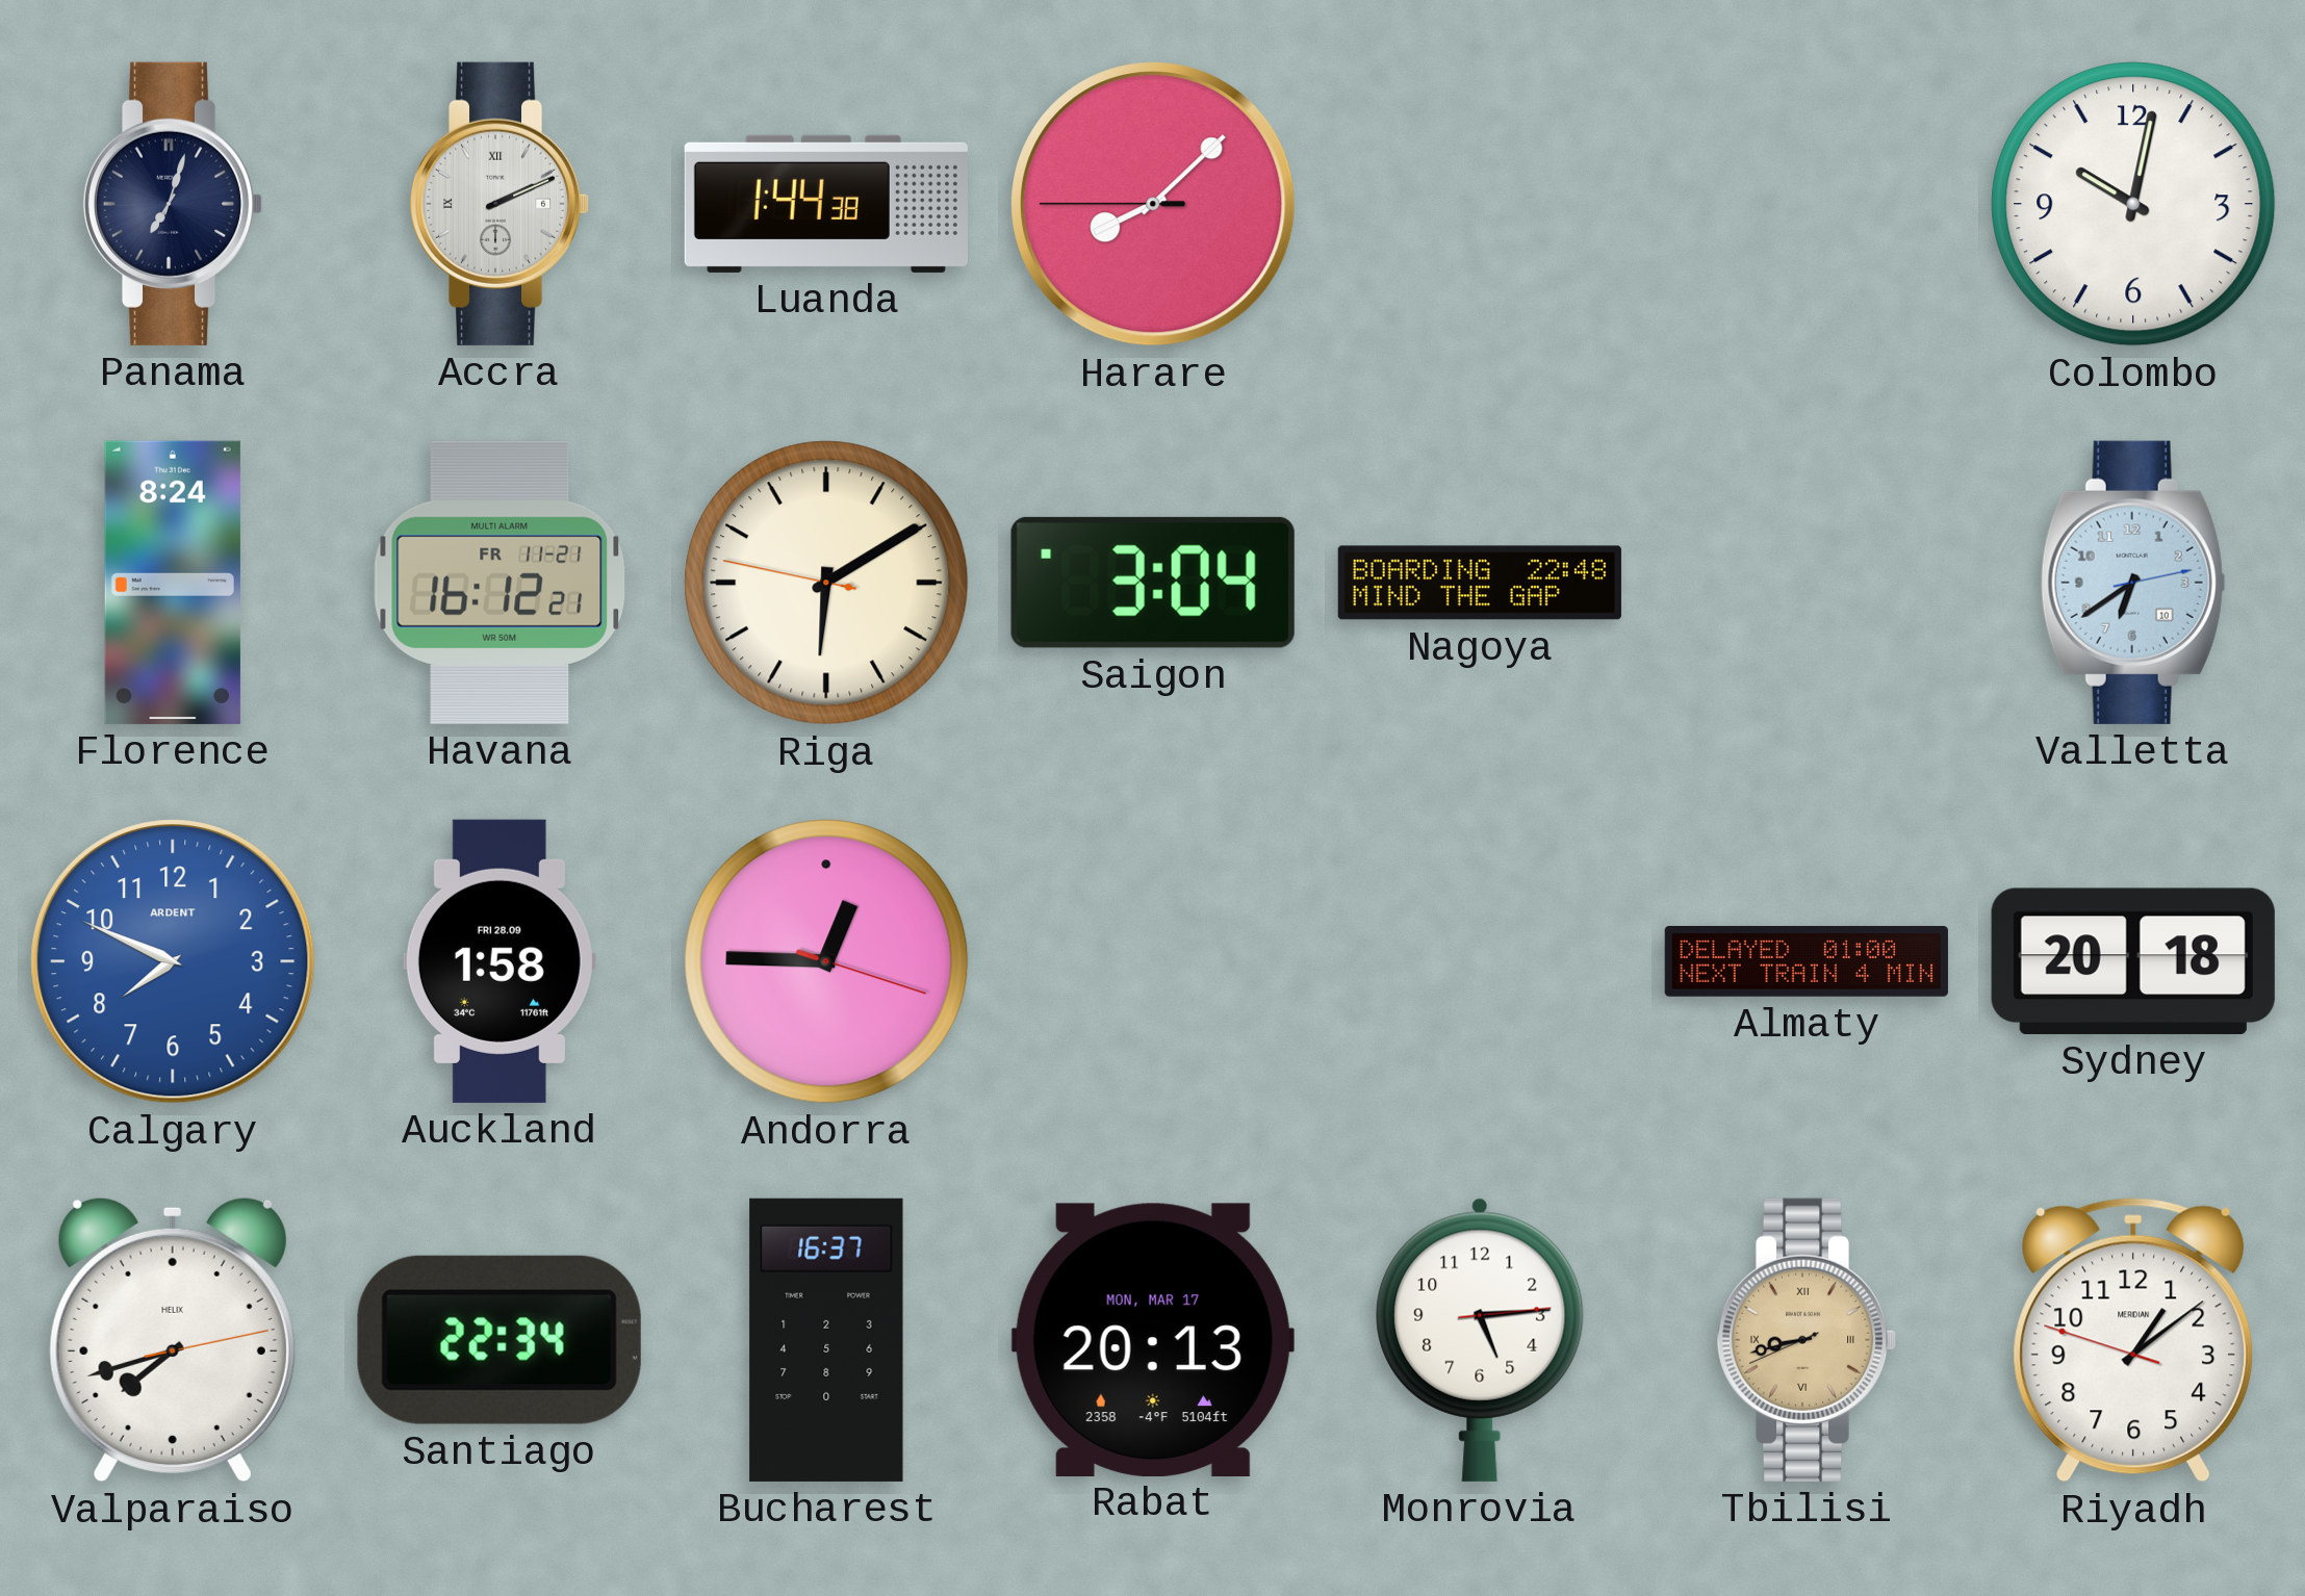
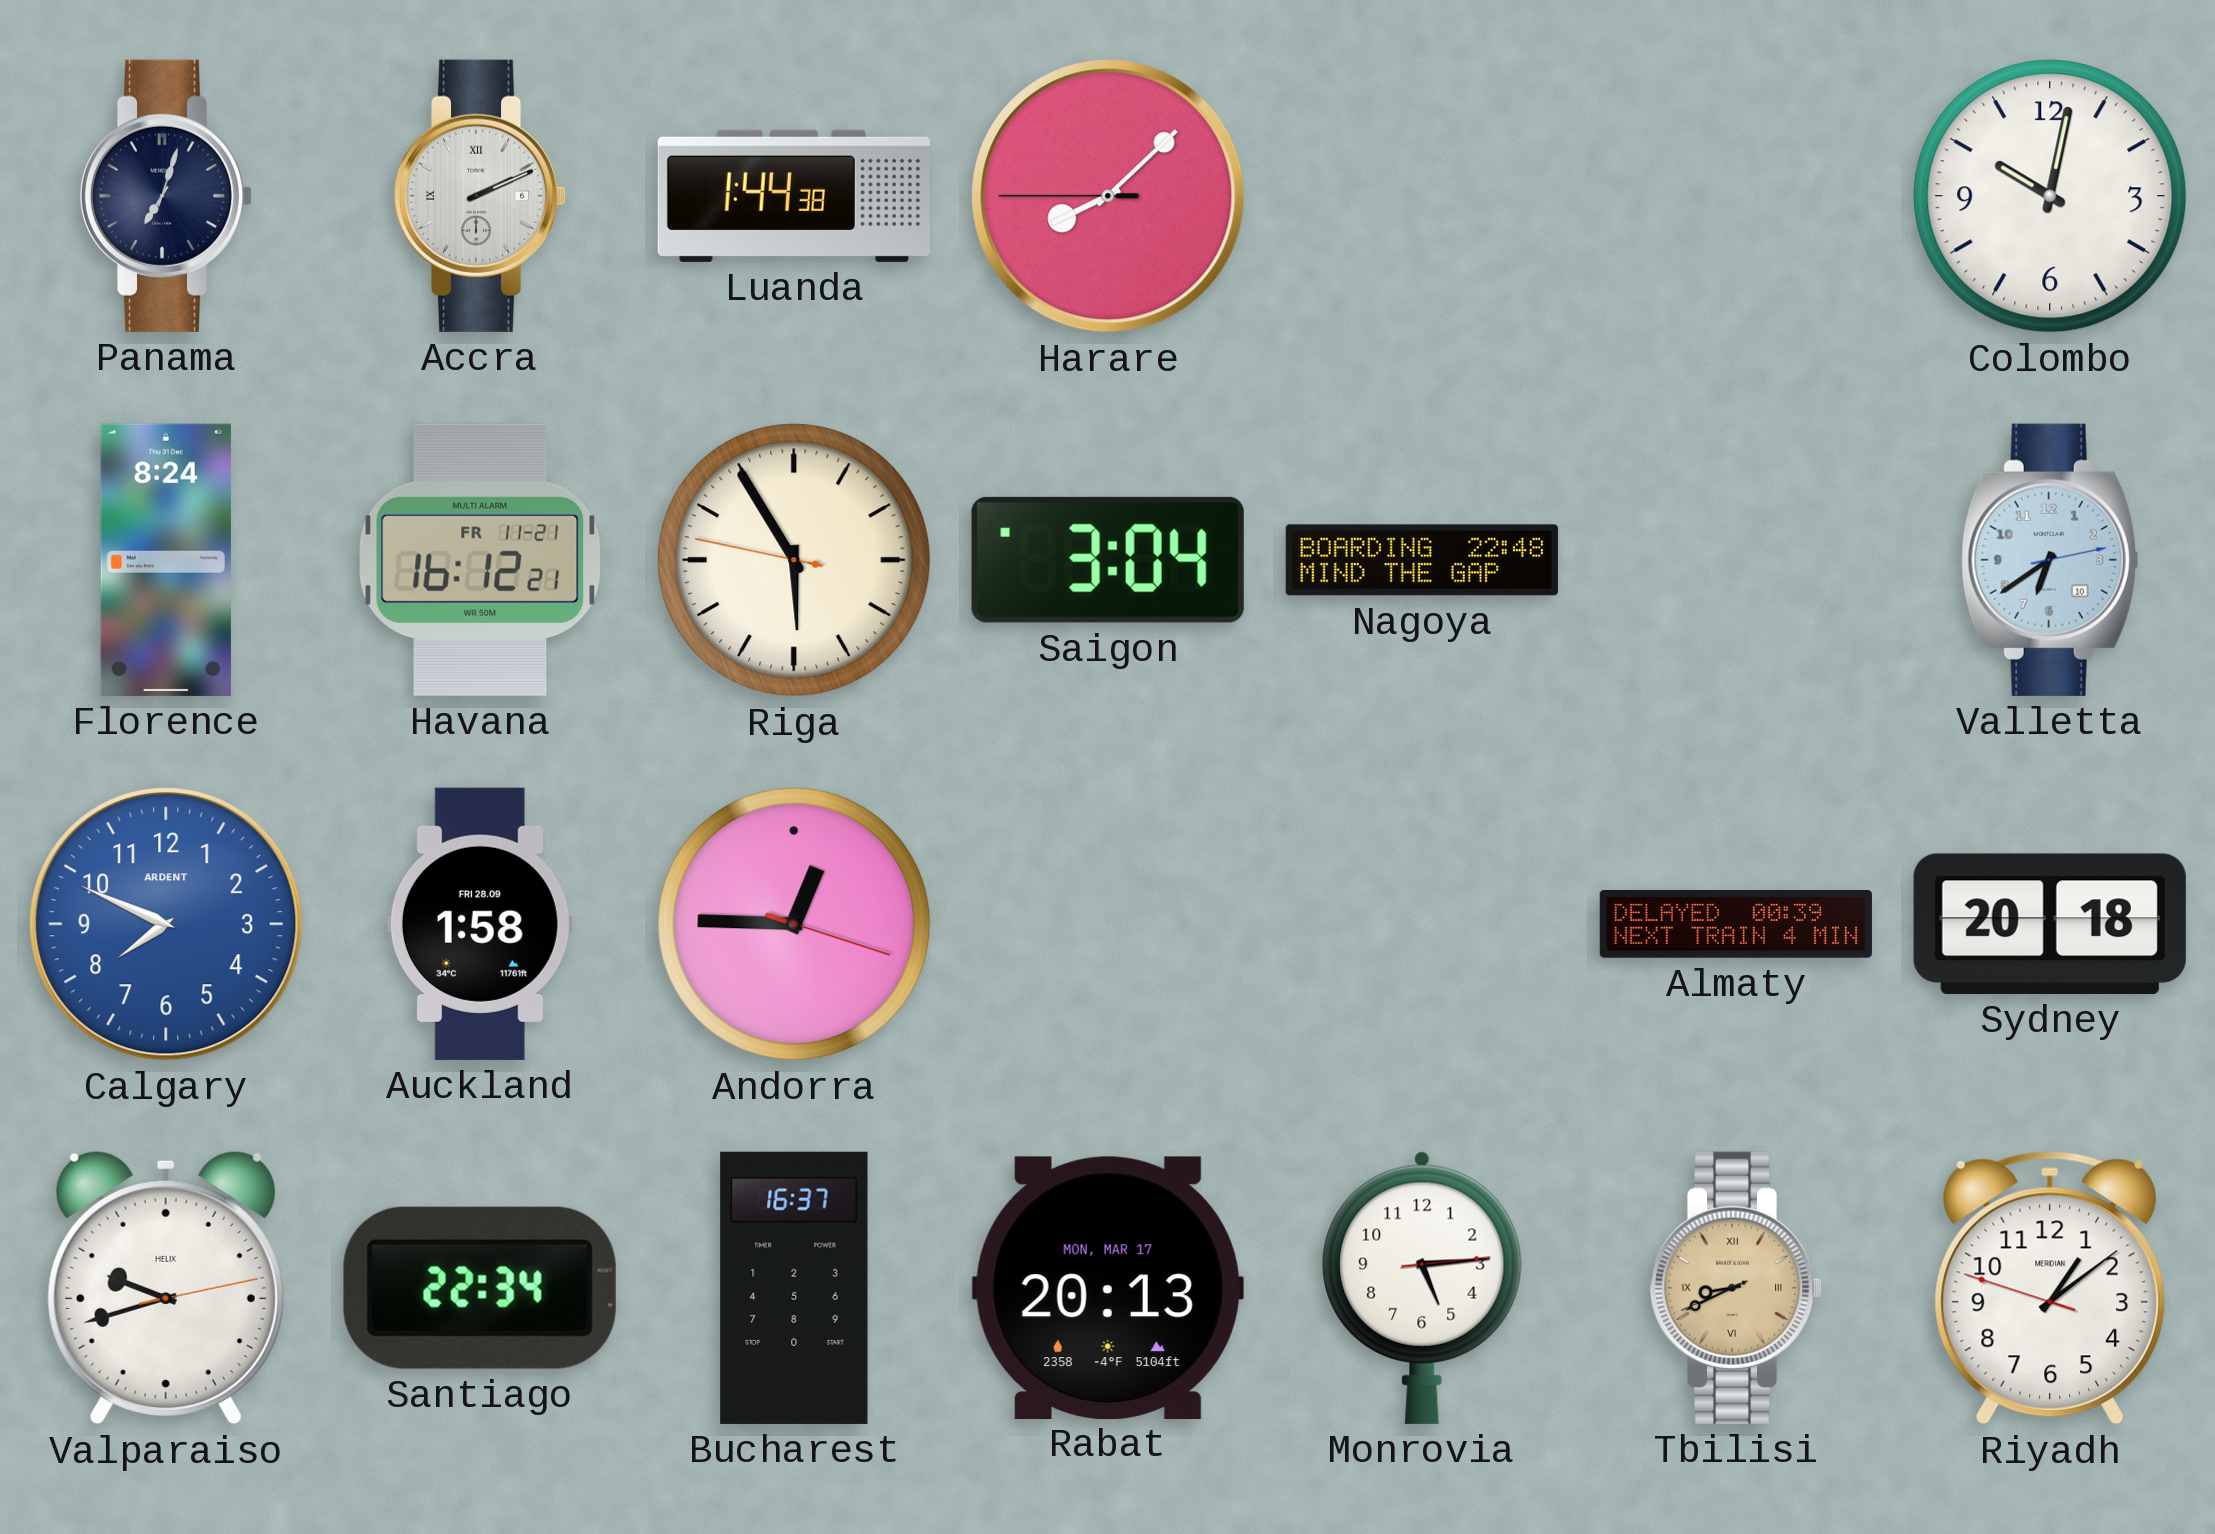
Riga: 6:09 -> 5:54 (794, 560)
Almaty: 01:00 -> 00:39 (1736, 924)
Valparaiso: 7:42 -> 9:42 (166, 1288)
Tbilisi: 8:42 -> 8:40 (1736, 1288)
